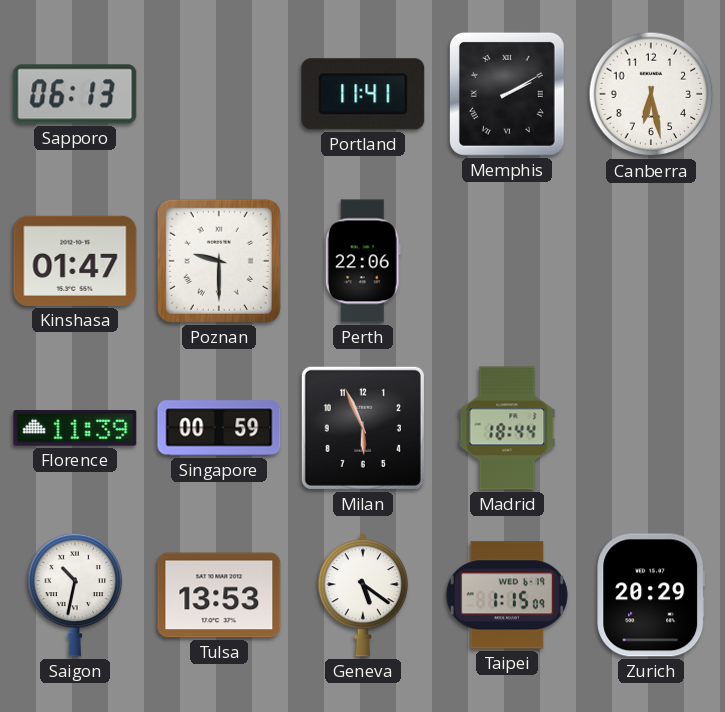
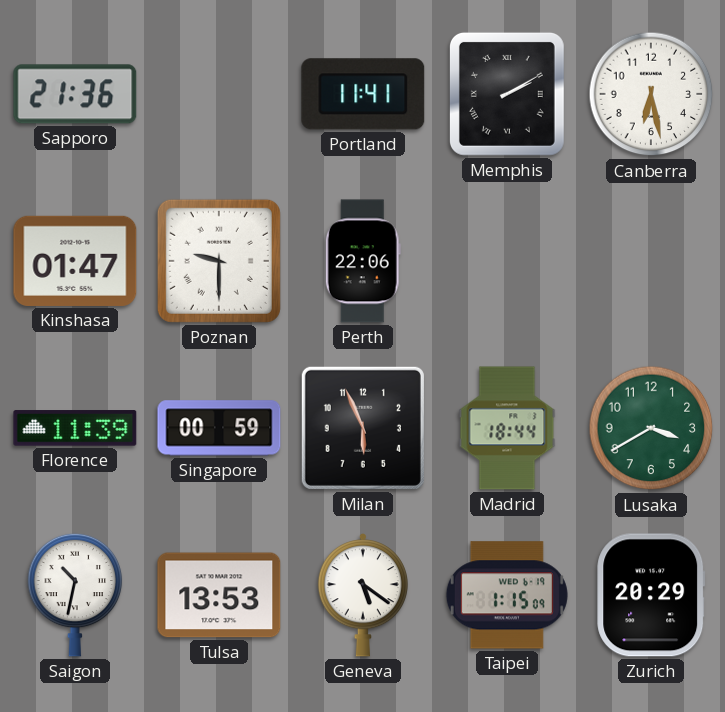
Sapporo: 06:13 -> 21:36 (75, 94)
Lusaka: none -> 3:40 (651, 428)
